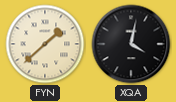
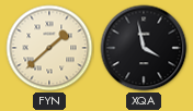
XQA: 4:02 -> 3:58 (144, 48)
